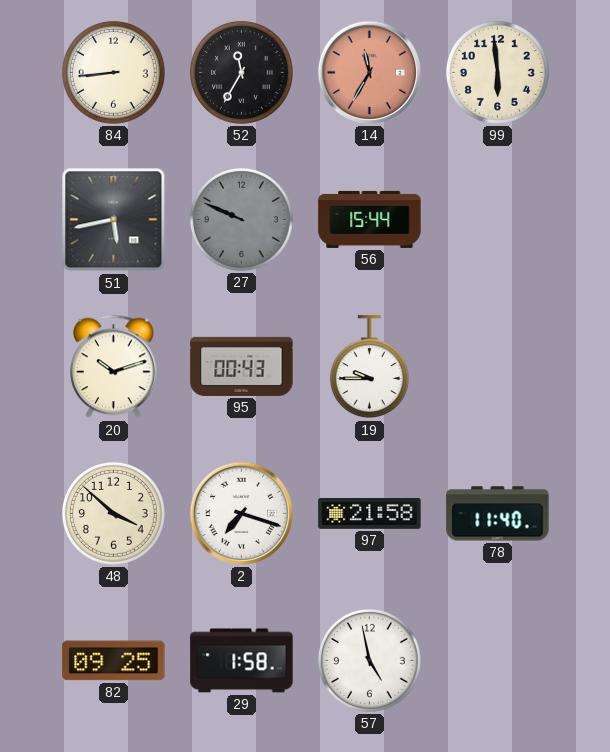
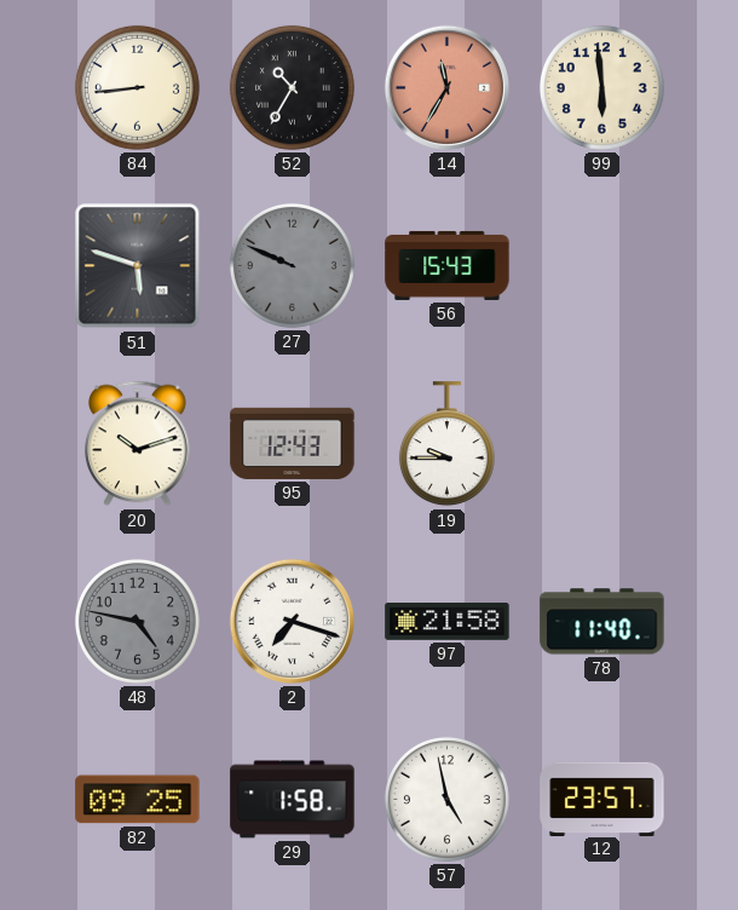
52: 11:35 -> 10:35 (292, 87)
51: 5:43 -> 5:48 (138, 266)
56: 15:44 -> 15:43 (448, 265)
95: 00:43 -> 12:43 (293, 443)
48: 3:52 -> 4:47 (137, 621)
48 dial: cream -> grey (137, 621)
12: none -> 23:57 (602, 799)
